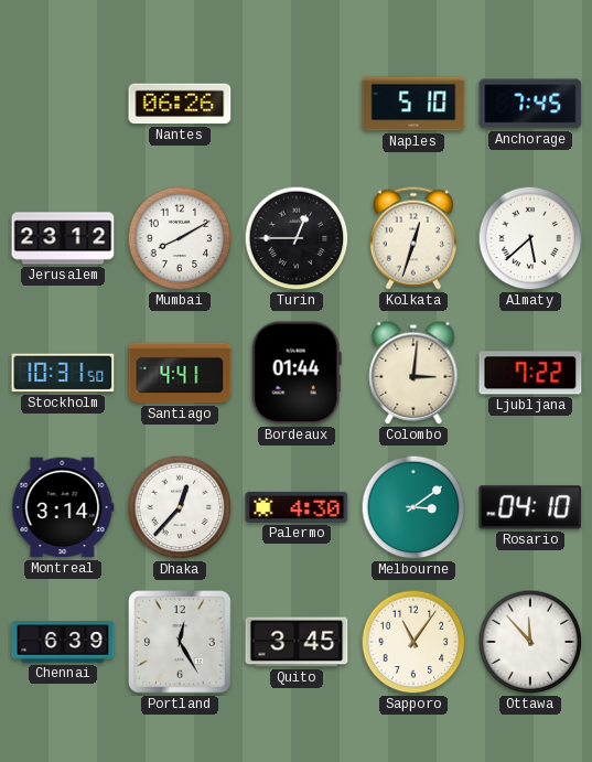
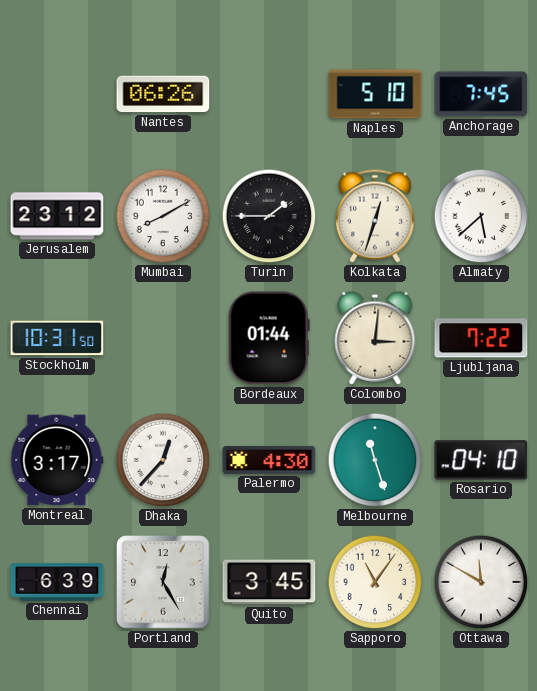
Turin: 12:45 -> 1:45 (269, 216)
Santiago: 4:41 -> none (180, 373)
Montreal: 3:14 -> 3:17 (57, 460)
Melbourne: 3:09 -> 11:27 (375, 460)
Ottawa: 11:53 -> 11:50 (481, 582)
